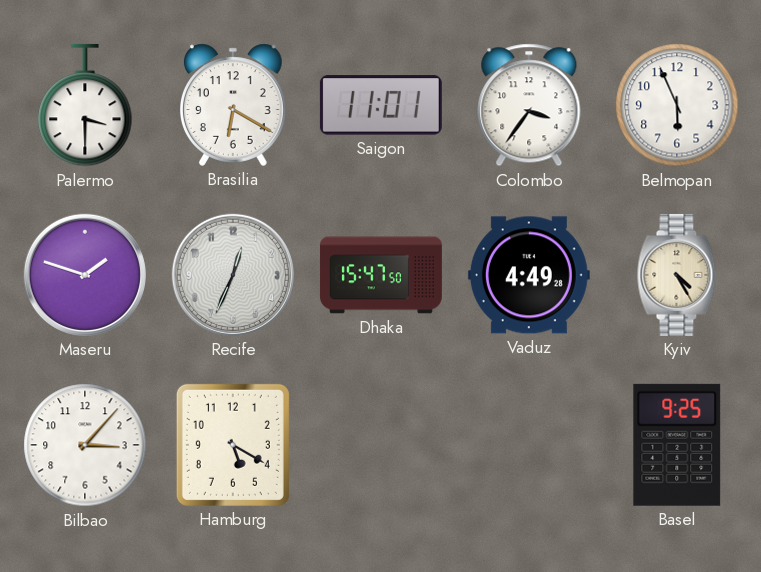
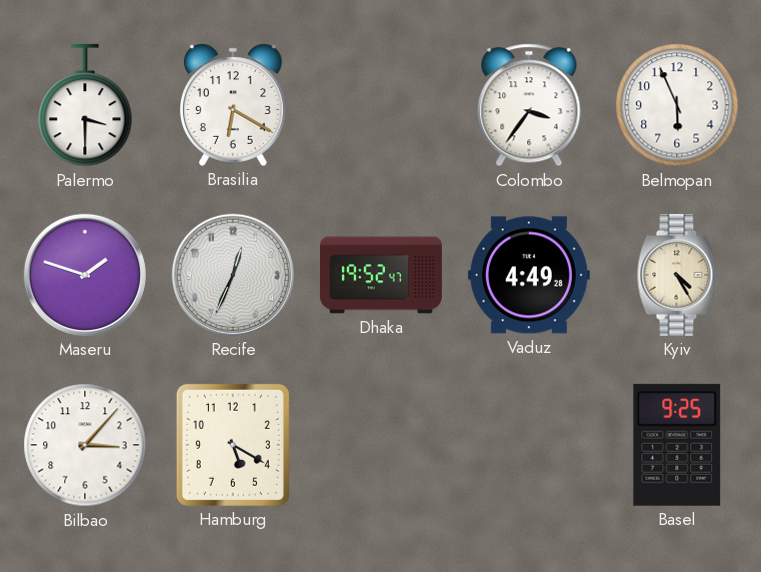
Saigon: 11:01 -> none (381, 105)
Dhaka: 15:47 -> 19:52 (381, 275)
